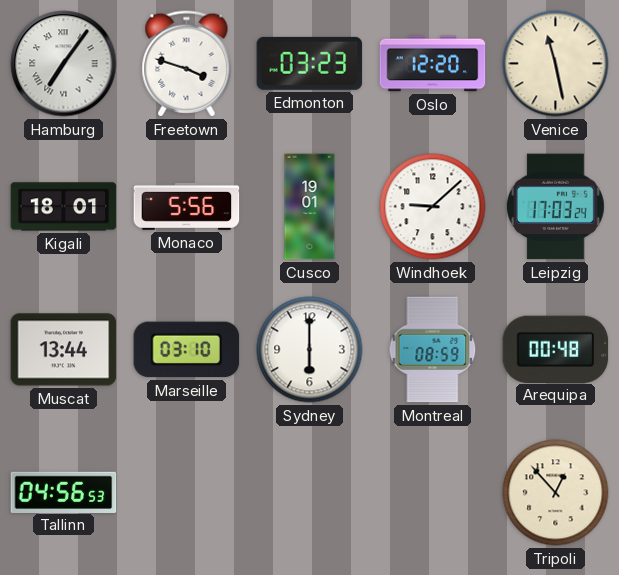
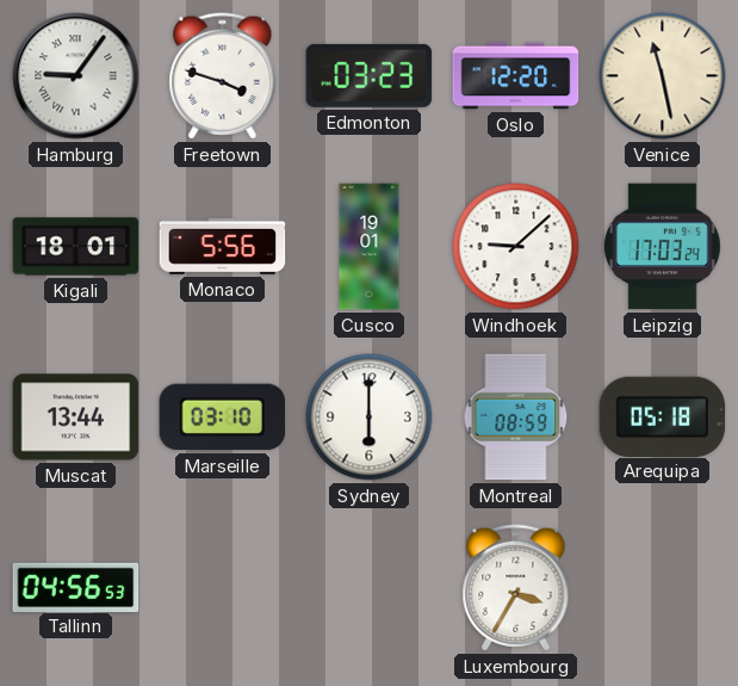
Hamburg: 7:06 -> 9:06 (76, 76)
Arequipa: 00:48 -> 05:18 (663, 416)
Luxembourg: none -> 3:35 (516, 588)
Tripoli: 12:53 -> none (556, 493)
